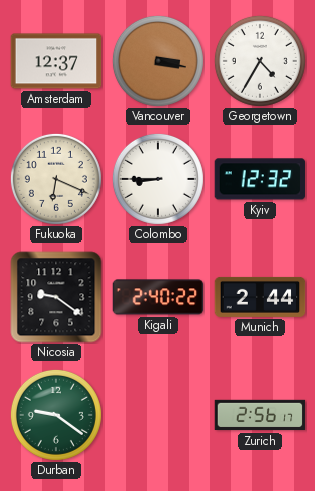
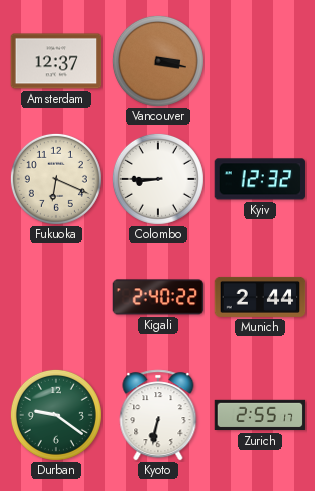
Georgetown: 4:35 -> none (260, 61)
Nicosia: 9:21 -> none (56, 297)
Kyoto: none -> 6:32 (158, 415)
Zurich: 2:56 -> 2:55 (260, 415)
